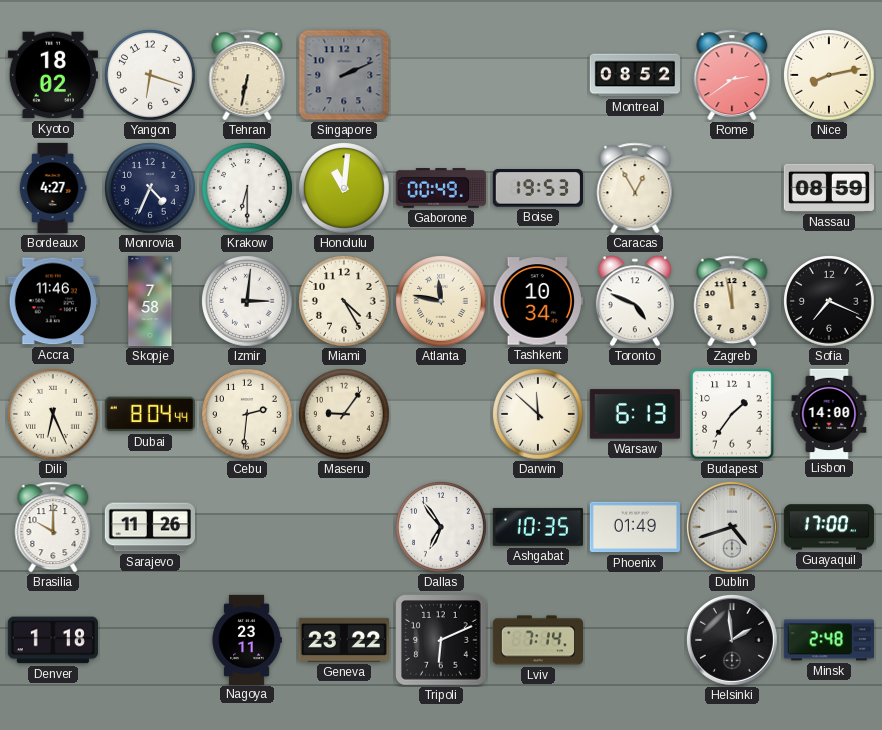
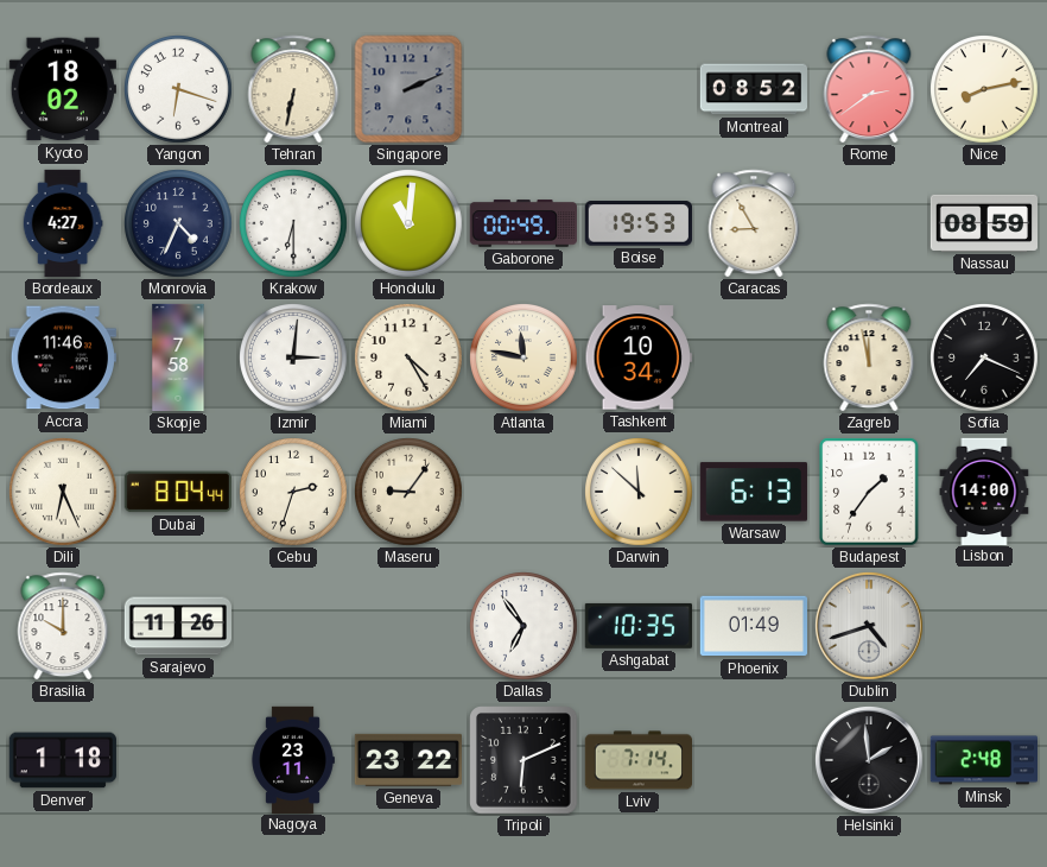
Caracas: 12:55 -> 8:55 (754, 223)
Toronto: 4:49 -> none (635, 301)
Cebu: 2:31 -> 2:33 (294, 493)
Guayaquil: 17:00 -> none (828, 527)
